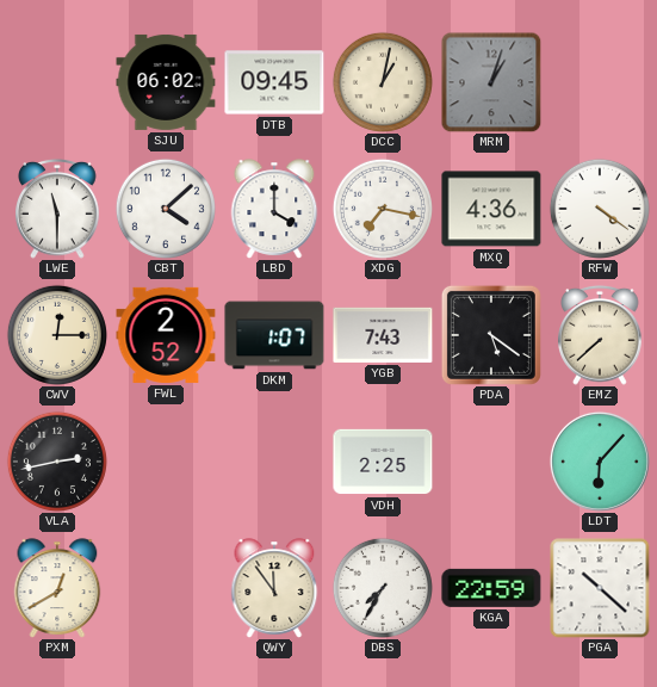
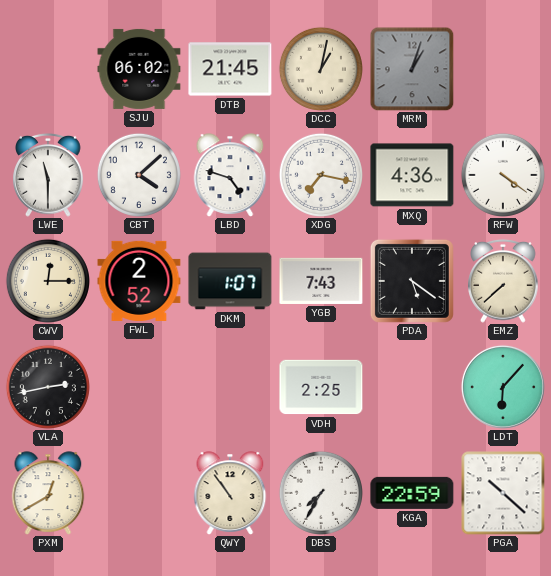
DTB: 09:45 -> 21:45 (230, 69)
LBD: 4:00 -> 4:48 (230, 175)
QWY: 11:54 -> 10:54 (230, 493)
